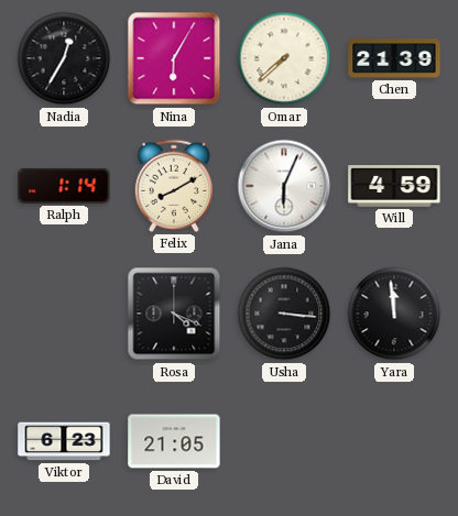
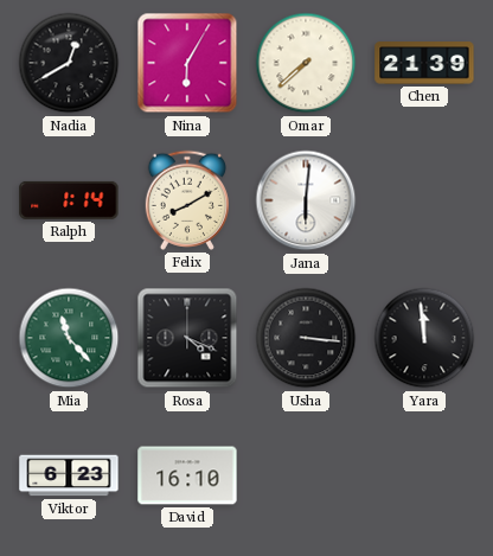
Nadia: 12:35 -> 12:40 (69, 63)
Jana: 6:04 -> 6:01 (306, 200)
Will: 4:59 -> none (394, 186)
Mia: none -> 11:23 (69, 338)
David: 21:05 -> 16:10 (187, 475)
